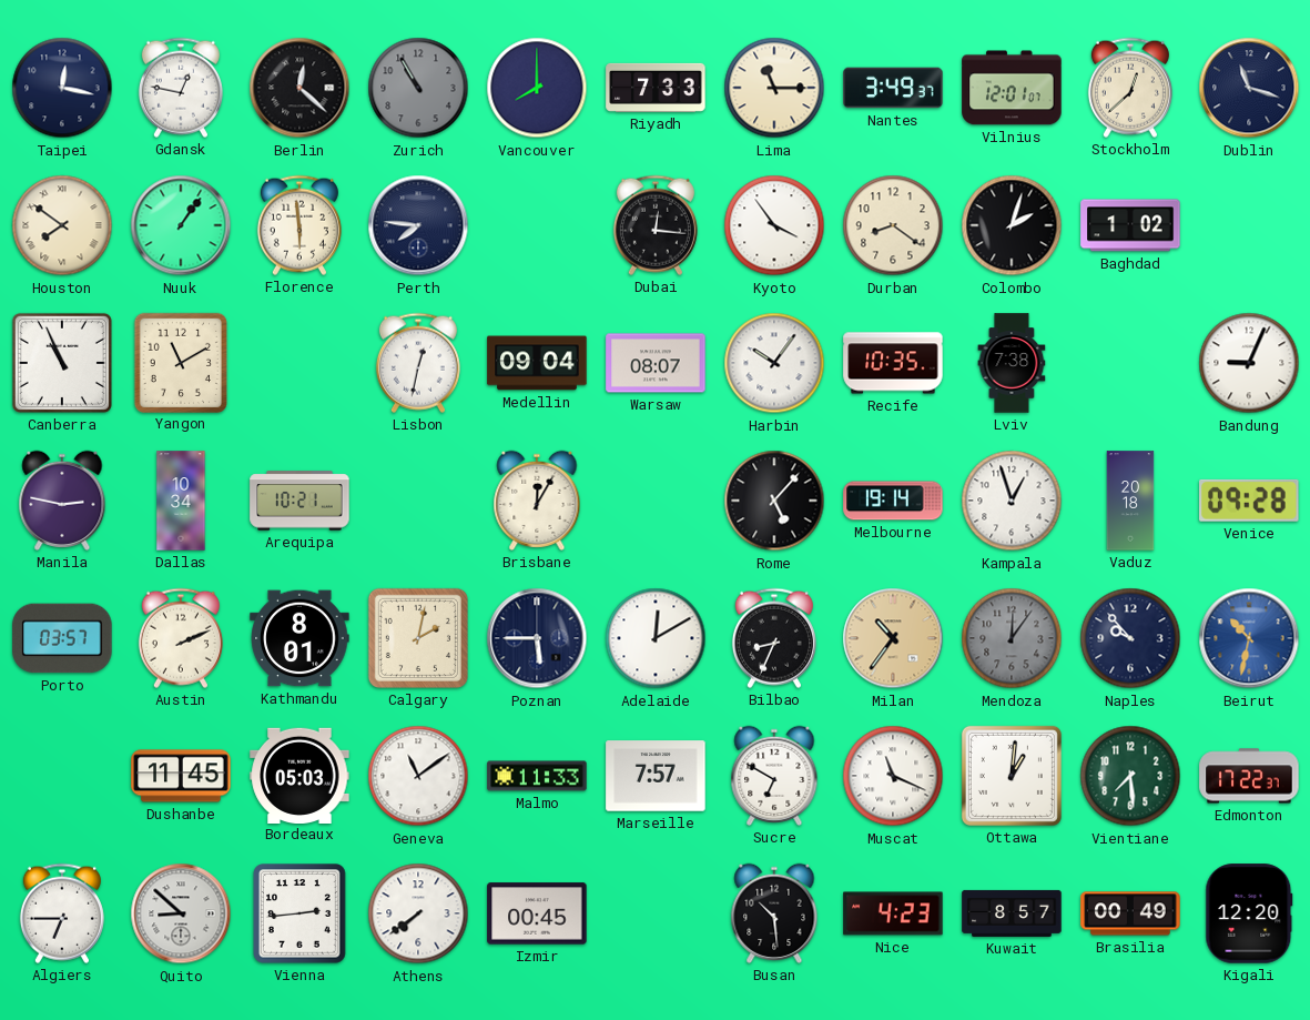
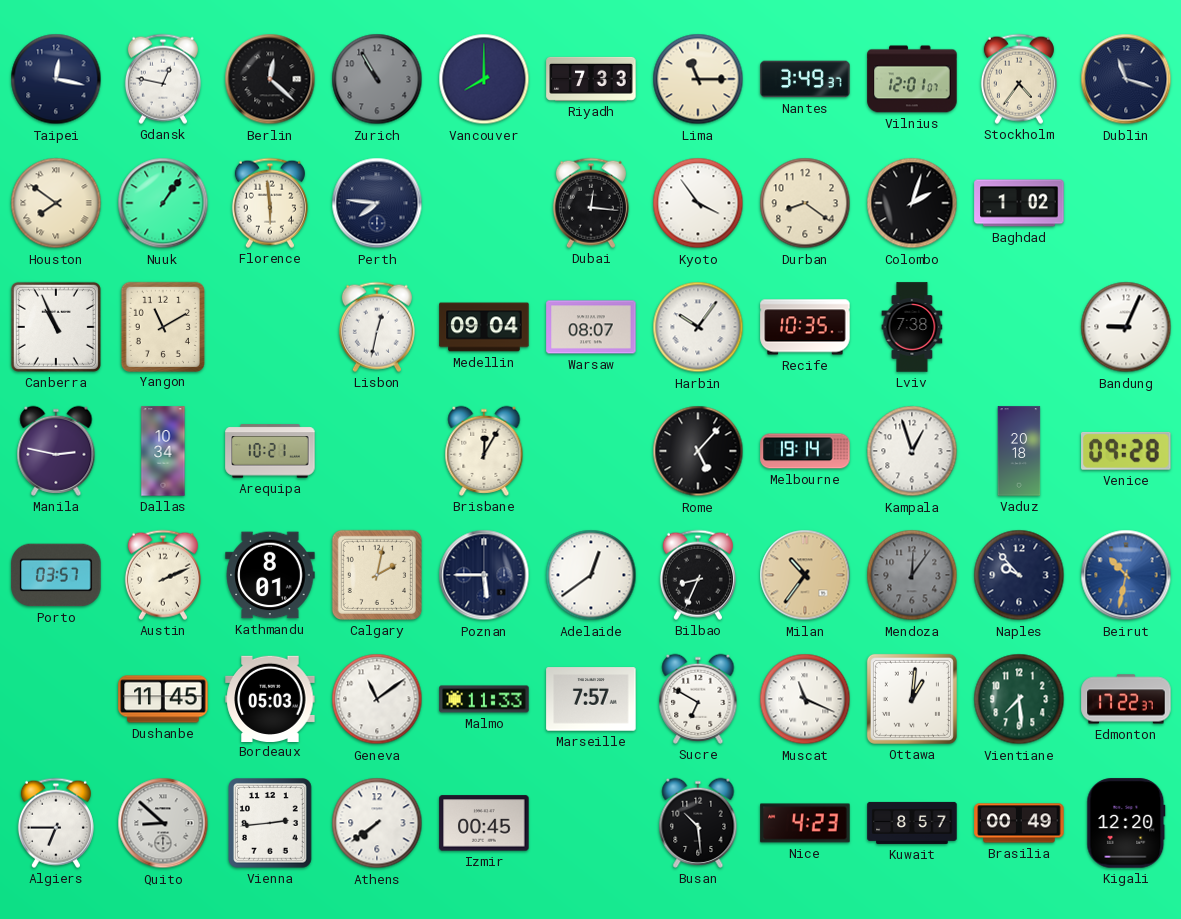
Stockholm: 12:38 -> 4:36 (1019, 79)
Adelaide: 12:10 -> 12:39 (591, 575)
